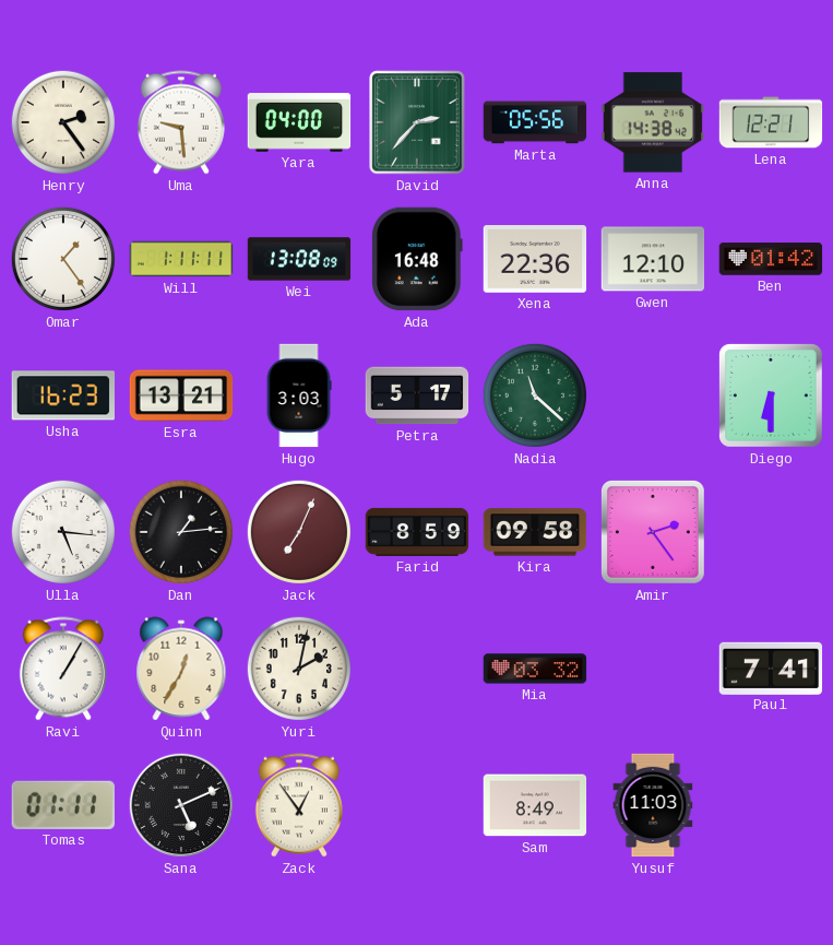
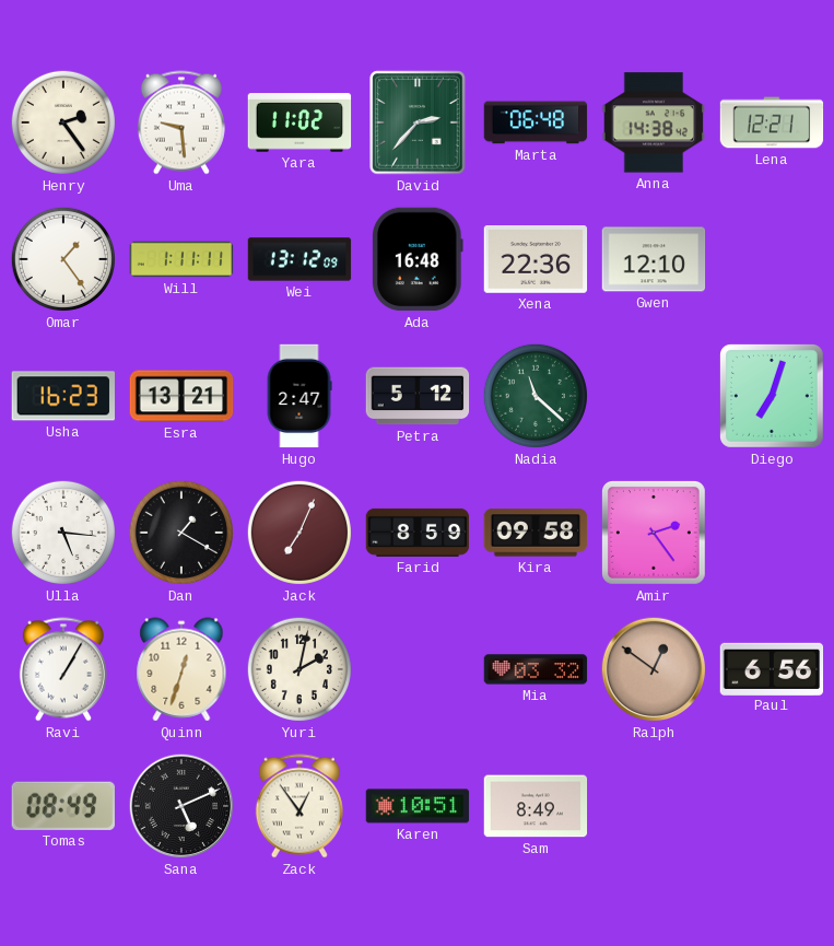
Yara: 04:00 -> 11:02 (299, 122)
Marta: 05:56 -> 06:48 (536, 122)
Wei: 13:08 -> 13:12 (299, 259)
Ben: 01:42 -> none (771, 259)
Hugo: 3:03 -> 2:47 (299, 396)
Petra: 5:17 -> 5:12 (418, 396)
Diego: 6:30 -> 7:03 (772, 396)
Dan: 1:14 -> 1:20 (181, 533)
Quinn: 12:35 -> 12:33 (181, 669)
Ralph: none -> 12:51 (654, 669)
Paul: 7:41 -> 6:56 (772, 668)
Tomas: 01:11 -> 08:49 (63, 806)
Karen: none -> 10:51 (418, 806)
Yusuf: 11:03 -> none (653, 805)
